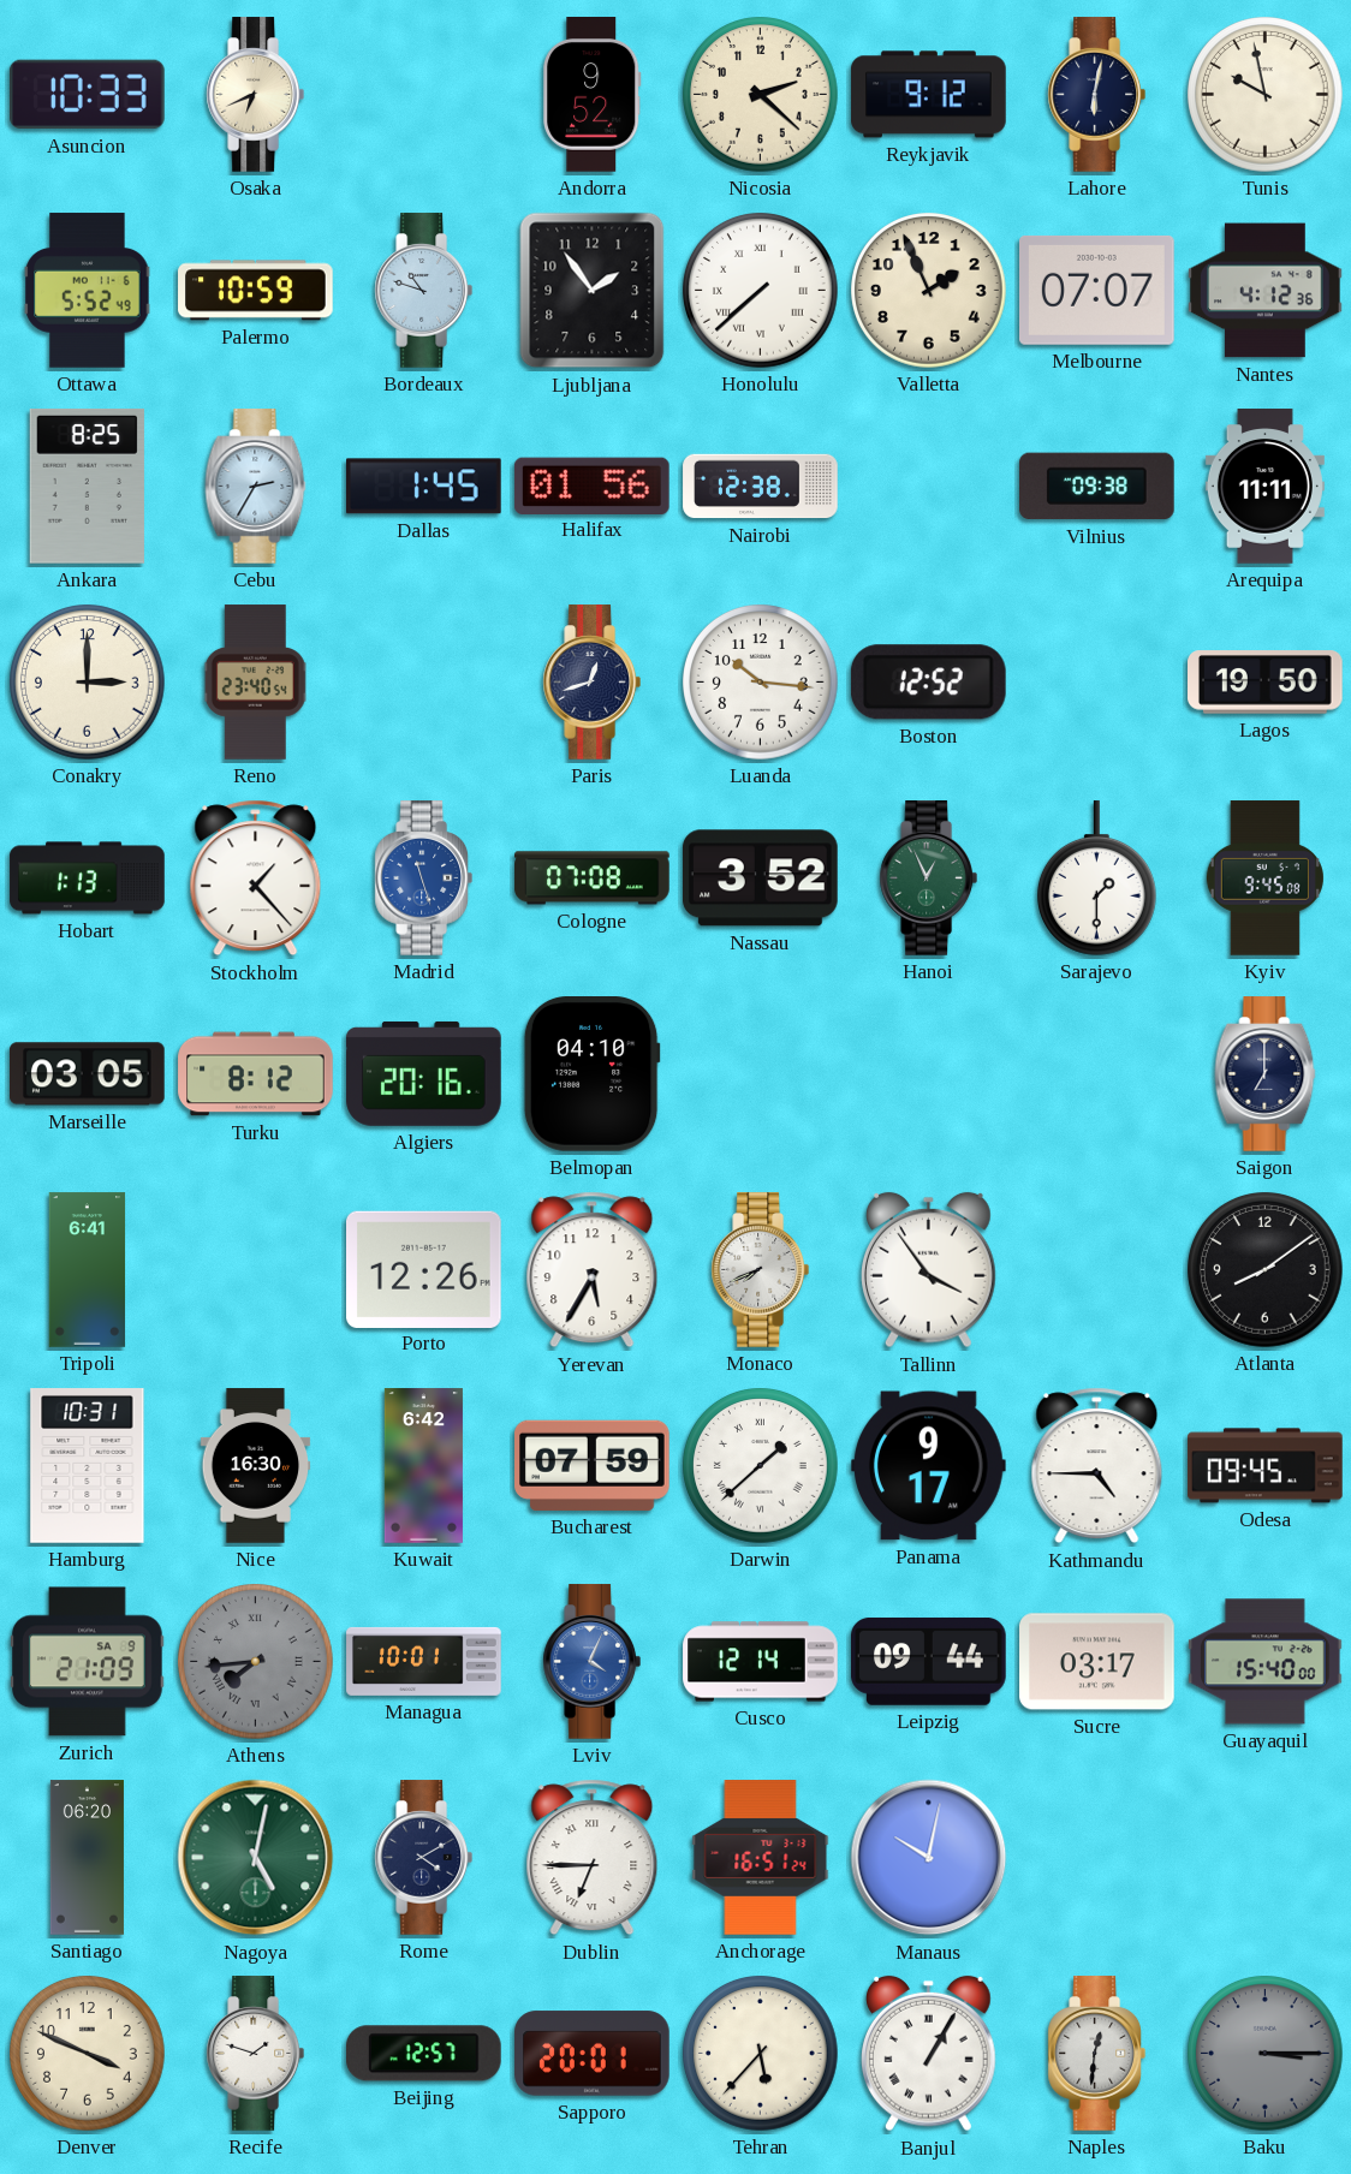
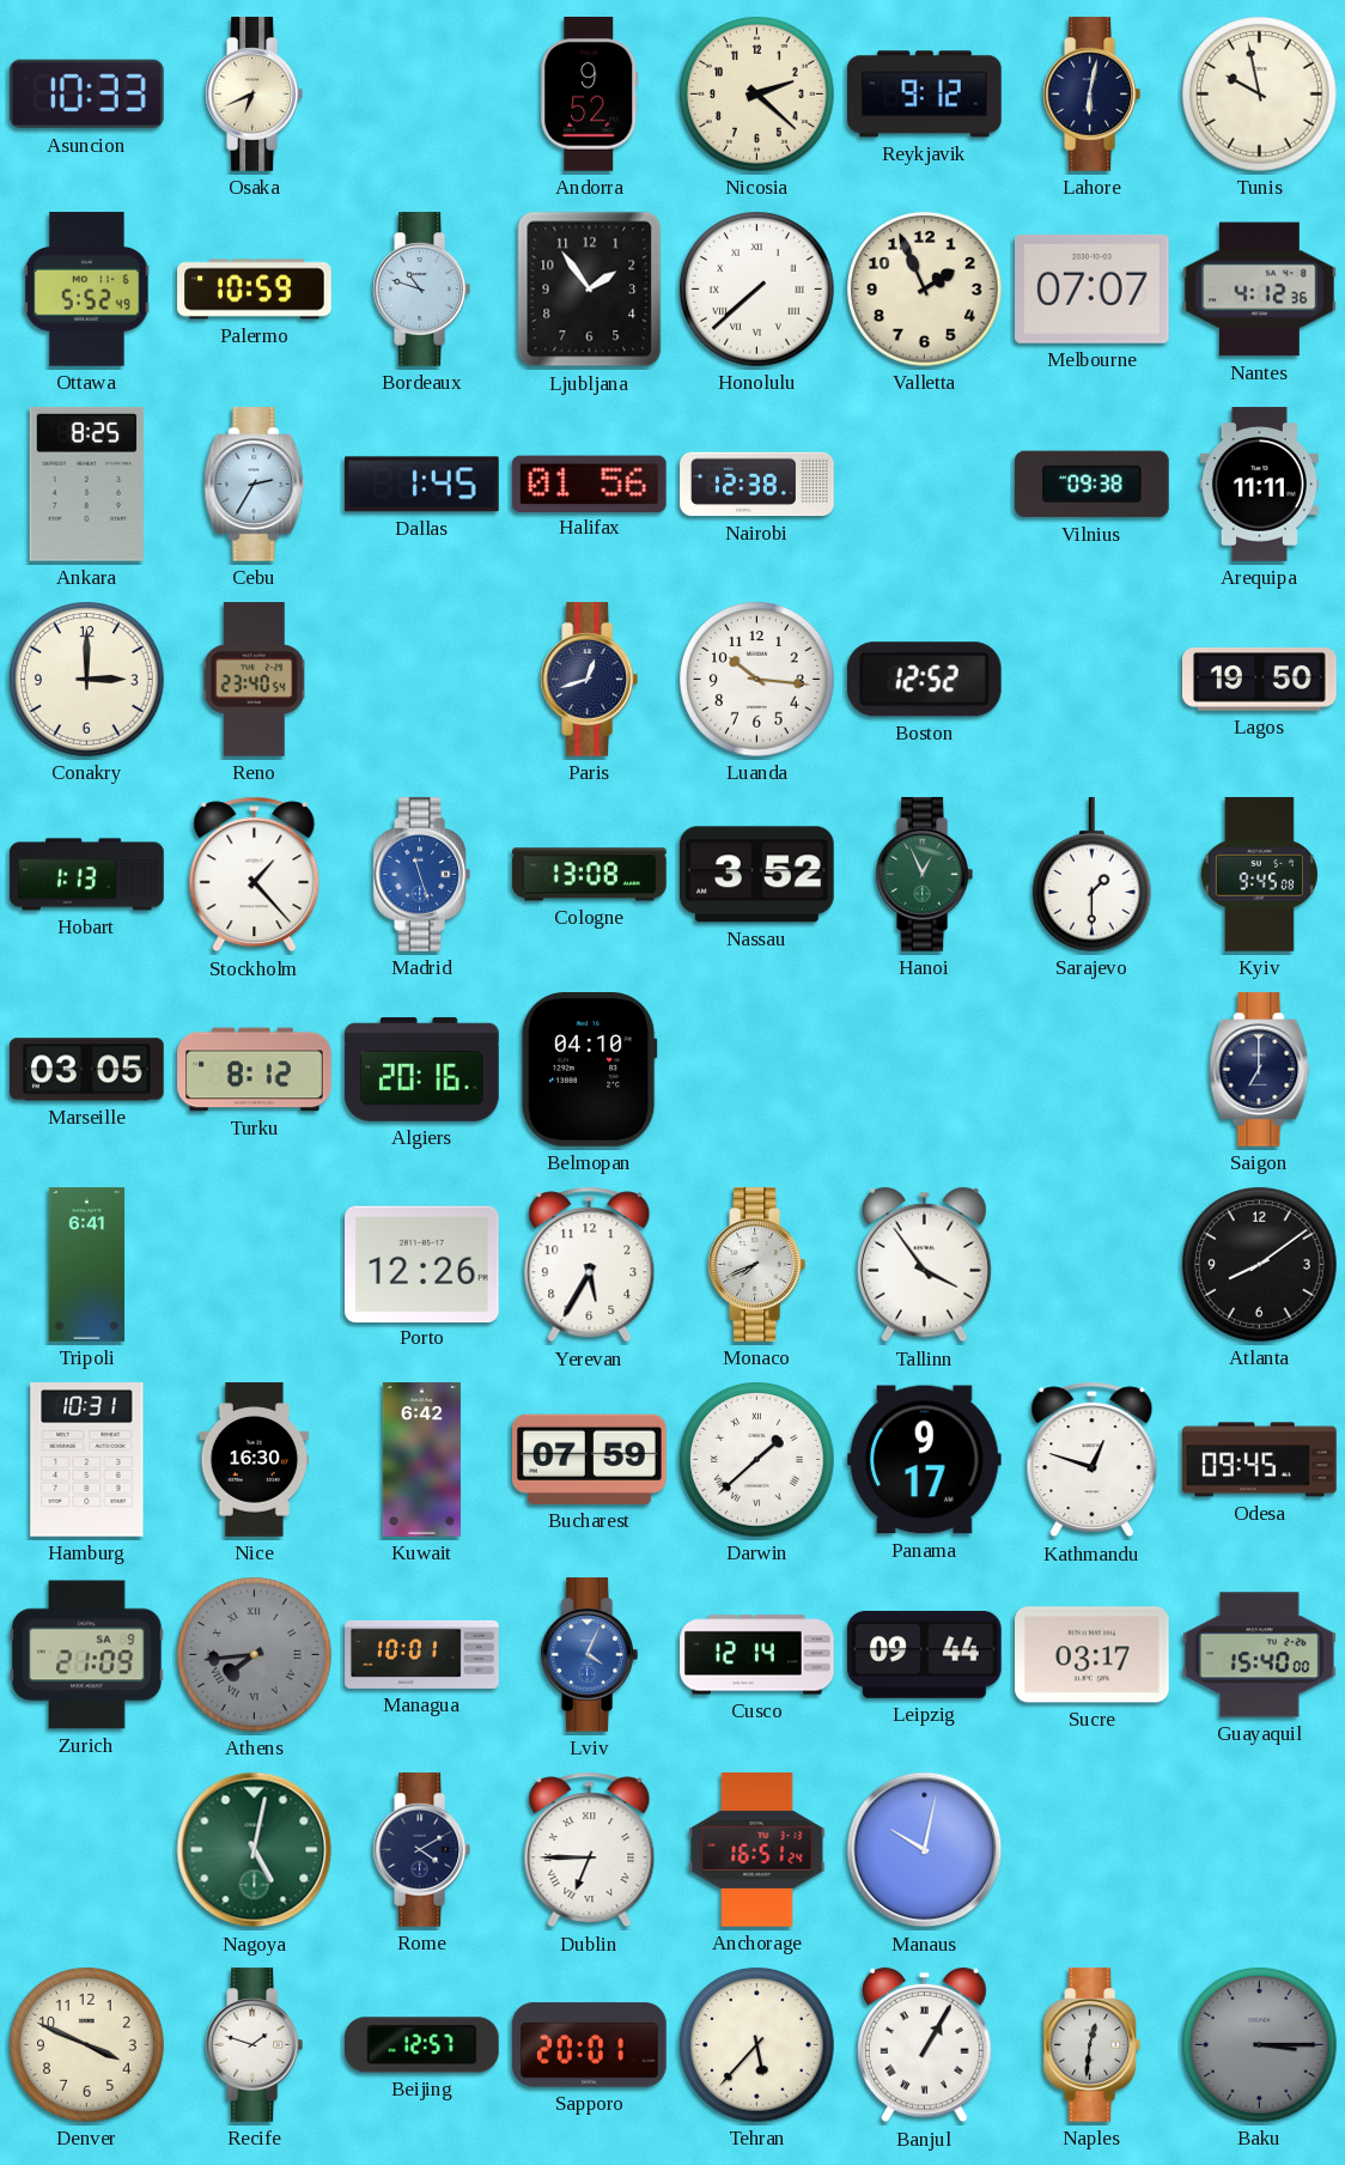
Cologne: 07:08 -> 13:08 (590, 875)
Kathmandu: 4:45 -> 12:48 (1093, 1460)
Santiago: 06:20 -> none (87, 1858)
